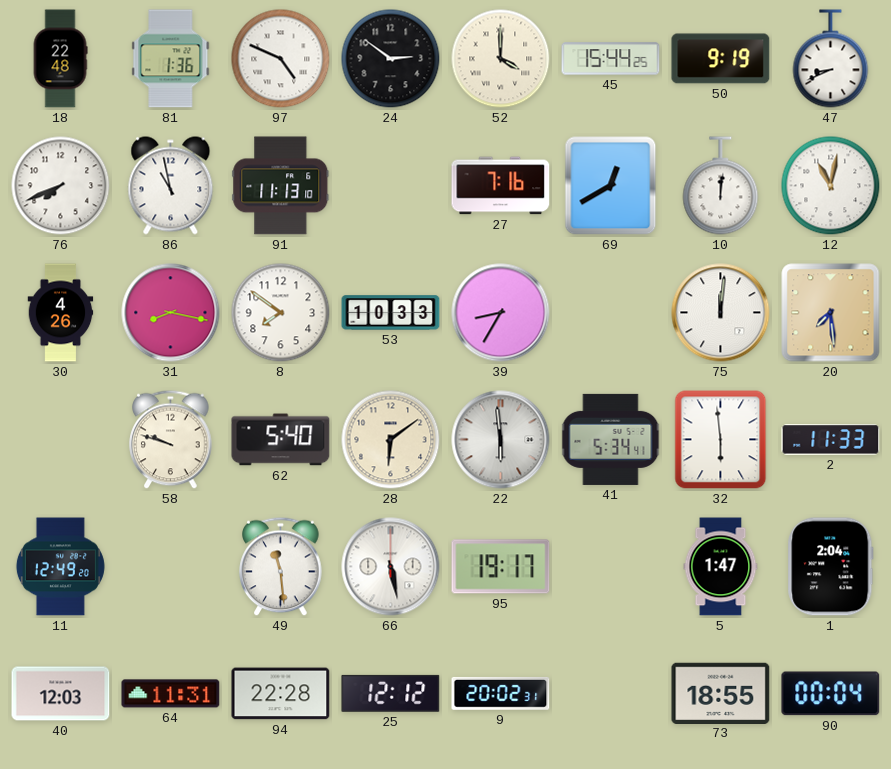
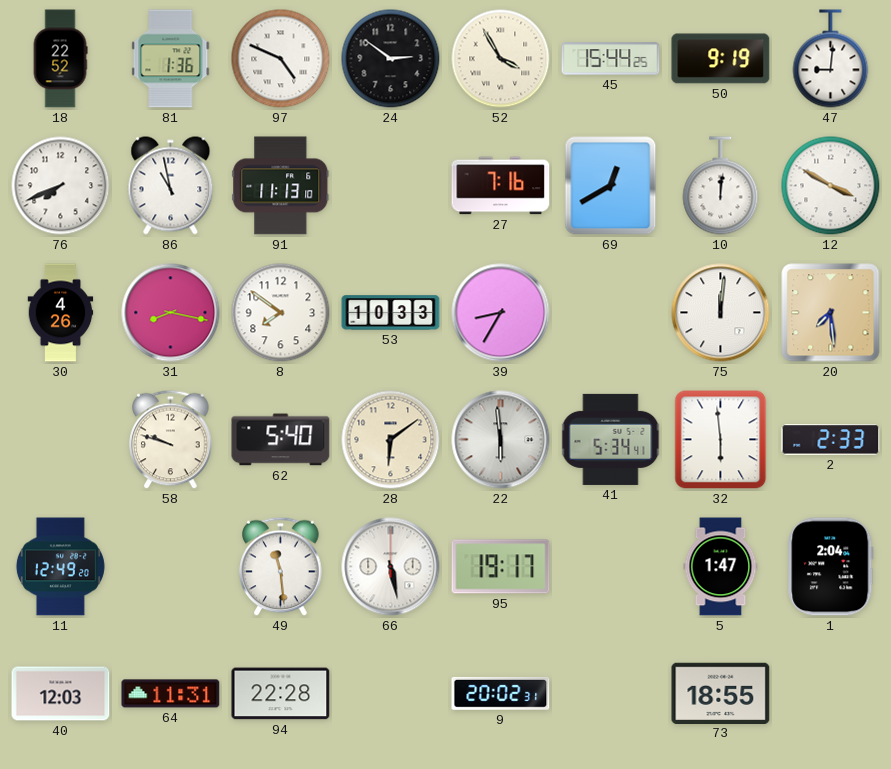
18: 22:48 -> 22:52 (60, 59)
52: 4:00 -> 3:55 (501, 59)
47: 8:41 -> 9:01 (831, 59)
12: 11:02 -> 3:50 (831, 186)
2: 11:33 -> 2:33 (831, 440)
25: 12:12 -> none (391, 693)
90: 00:04 -> none (831, 694)
